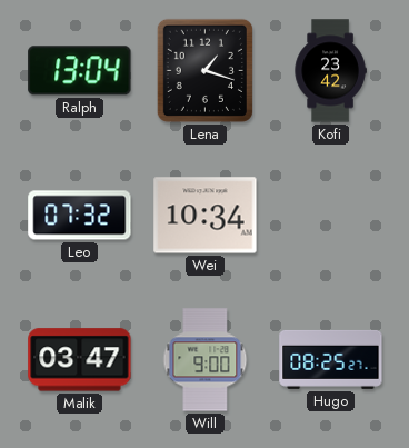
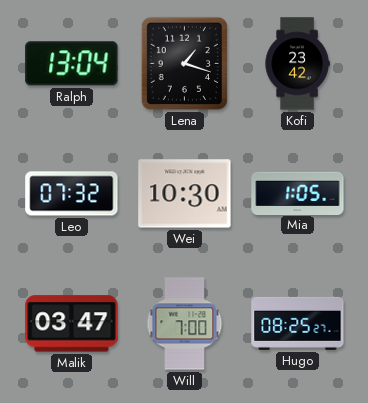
Wei: 10:34 -> 10:30 (185, 194)
Mia: none -> 1:05 (298, 193)
Will: 9:00 -> 7:00 (185, 324)
